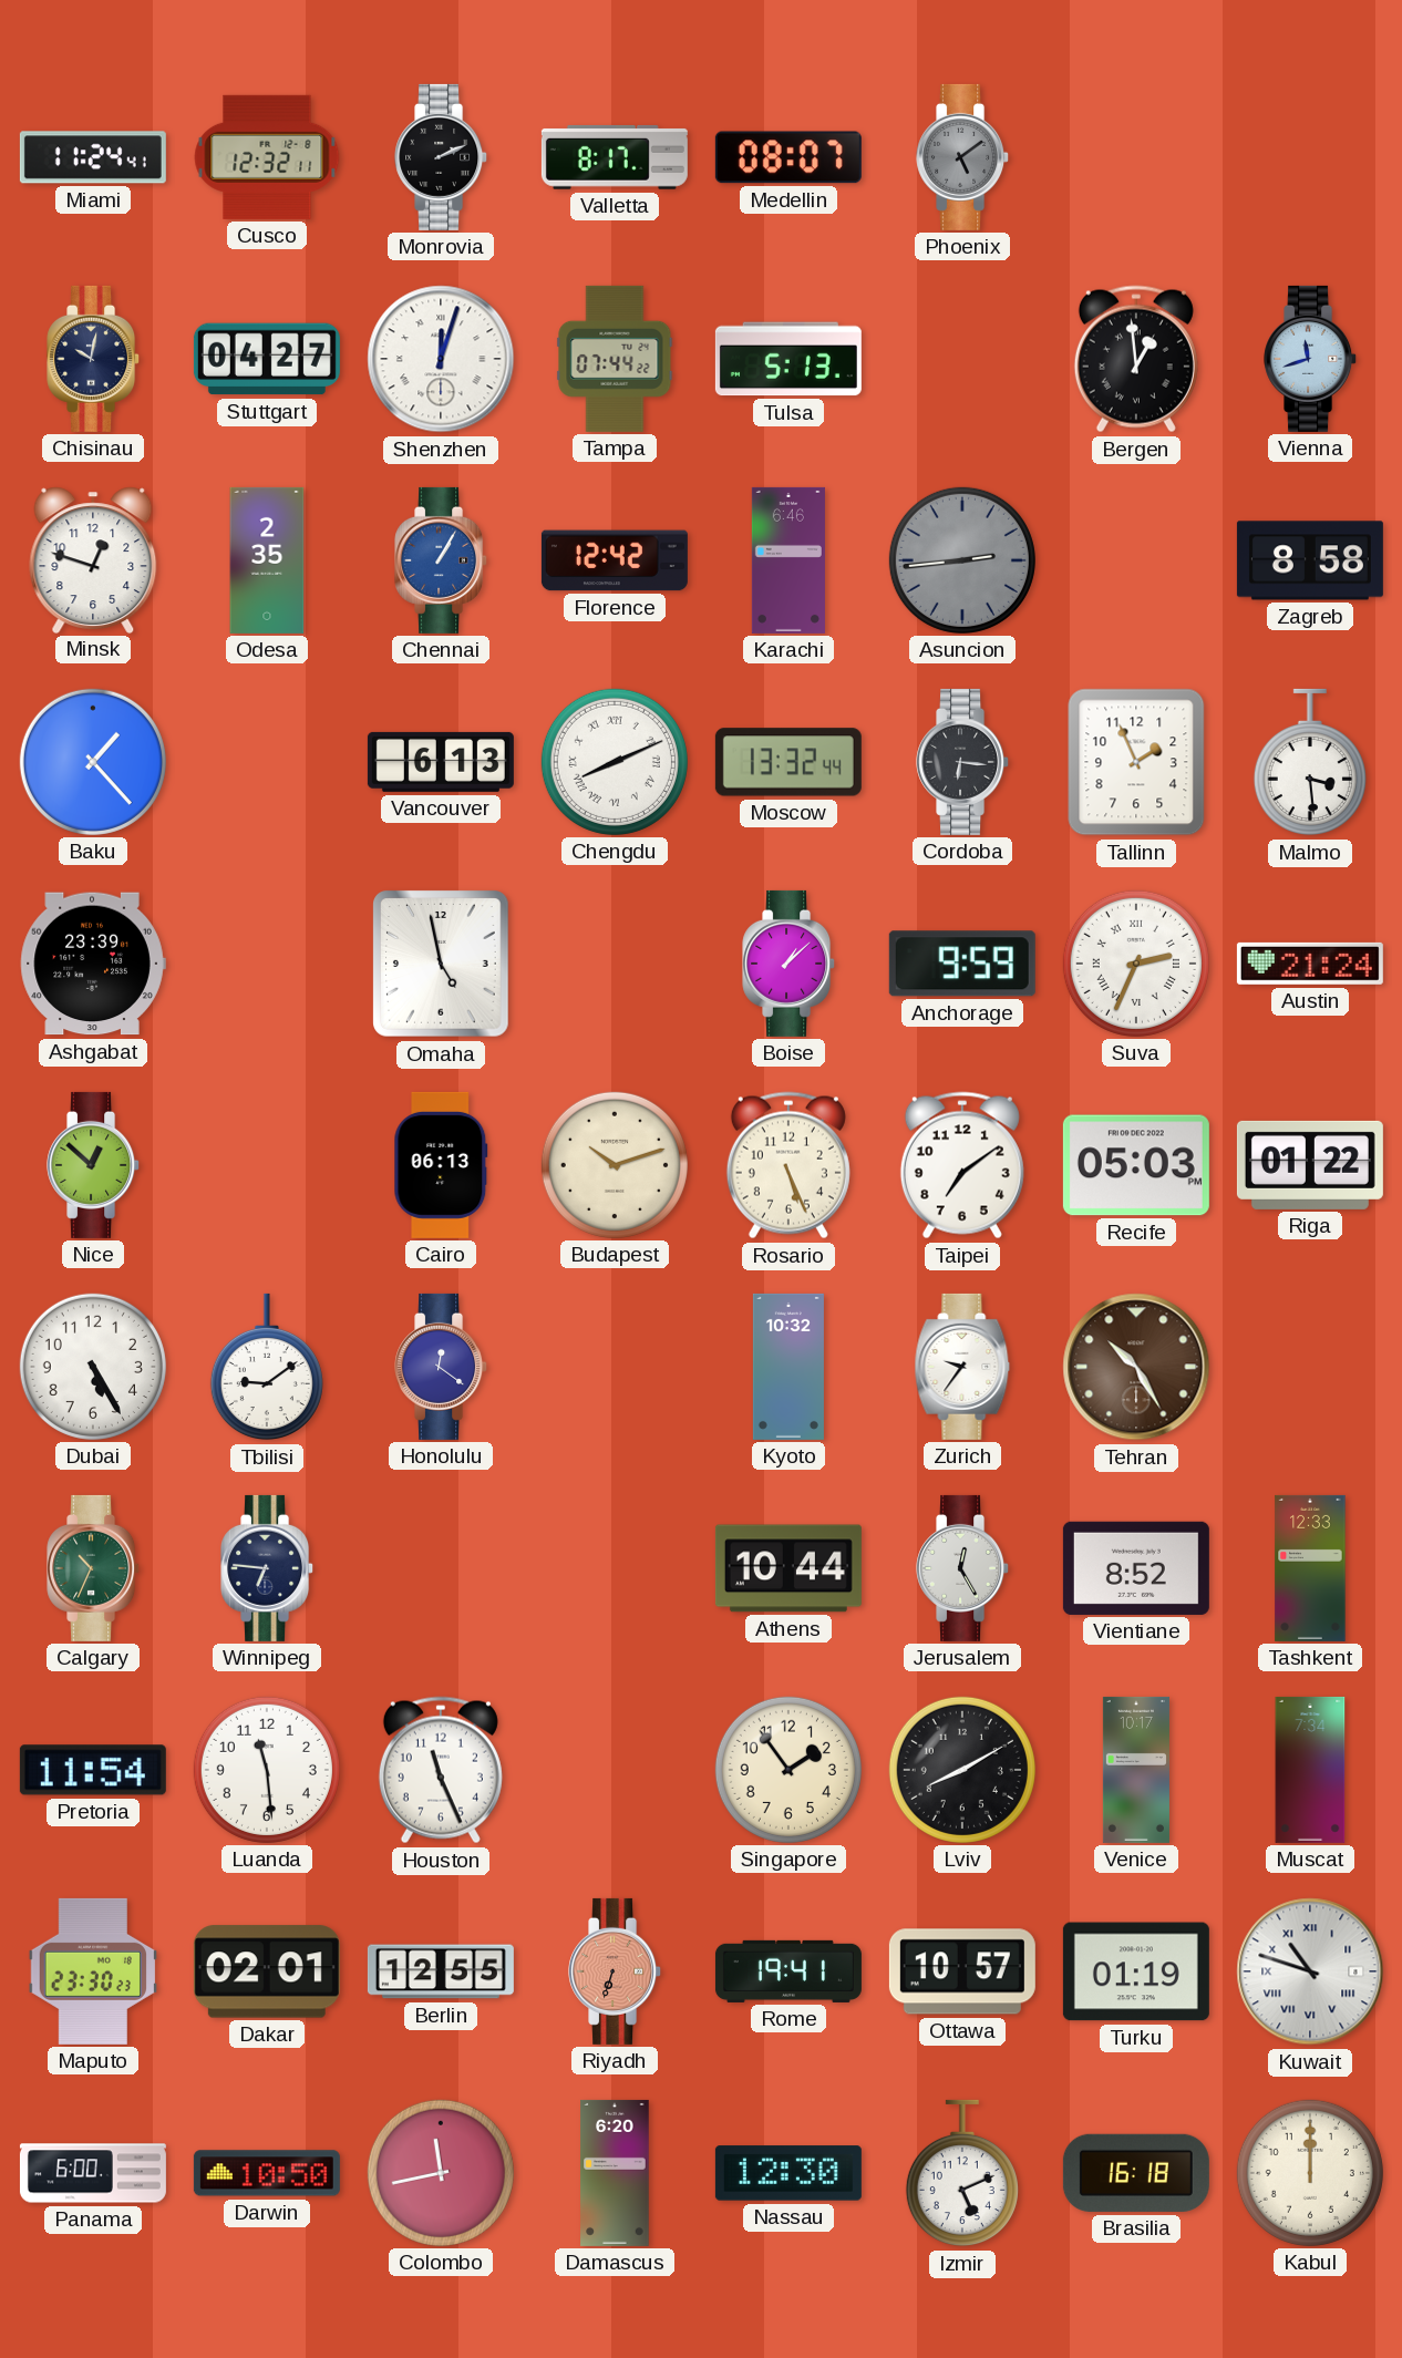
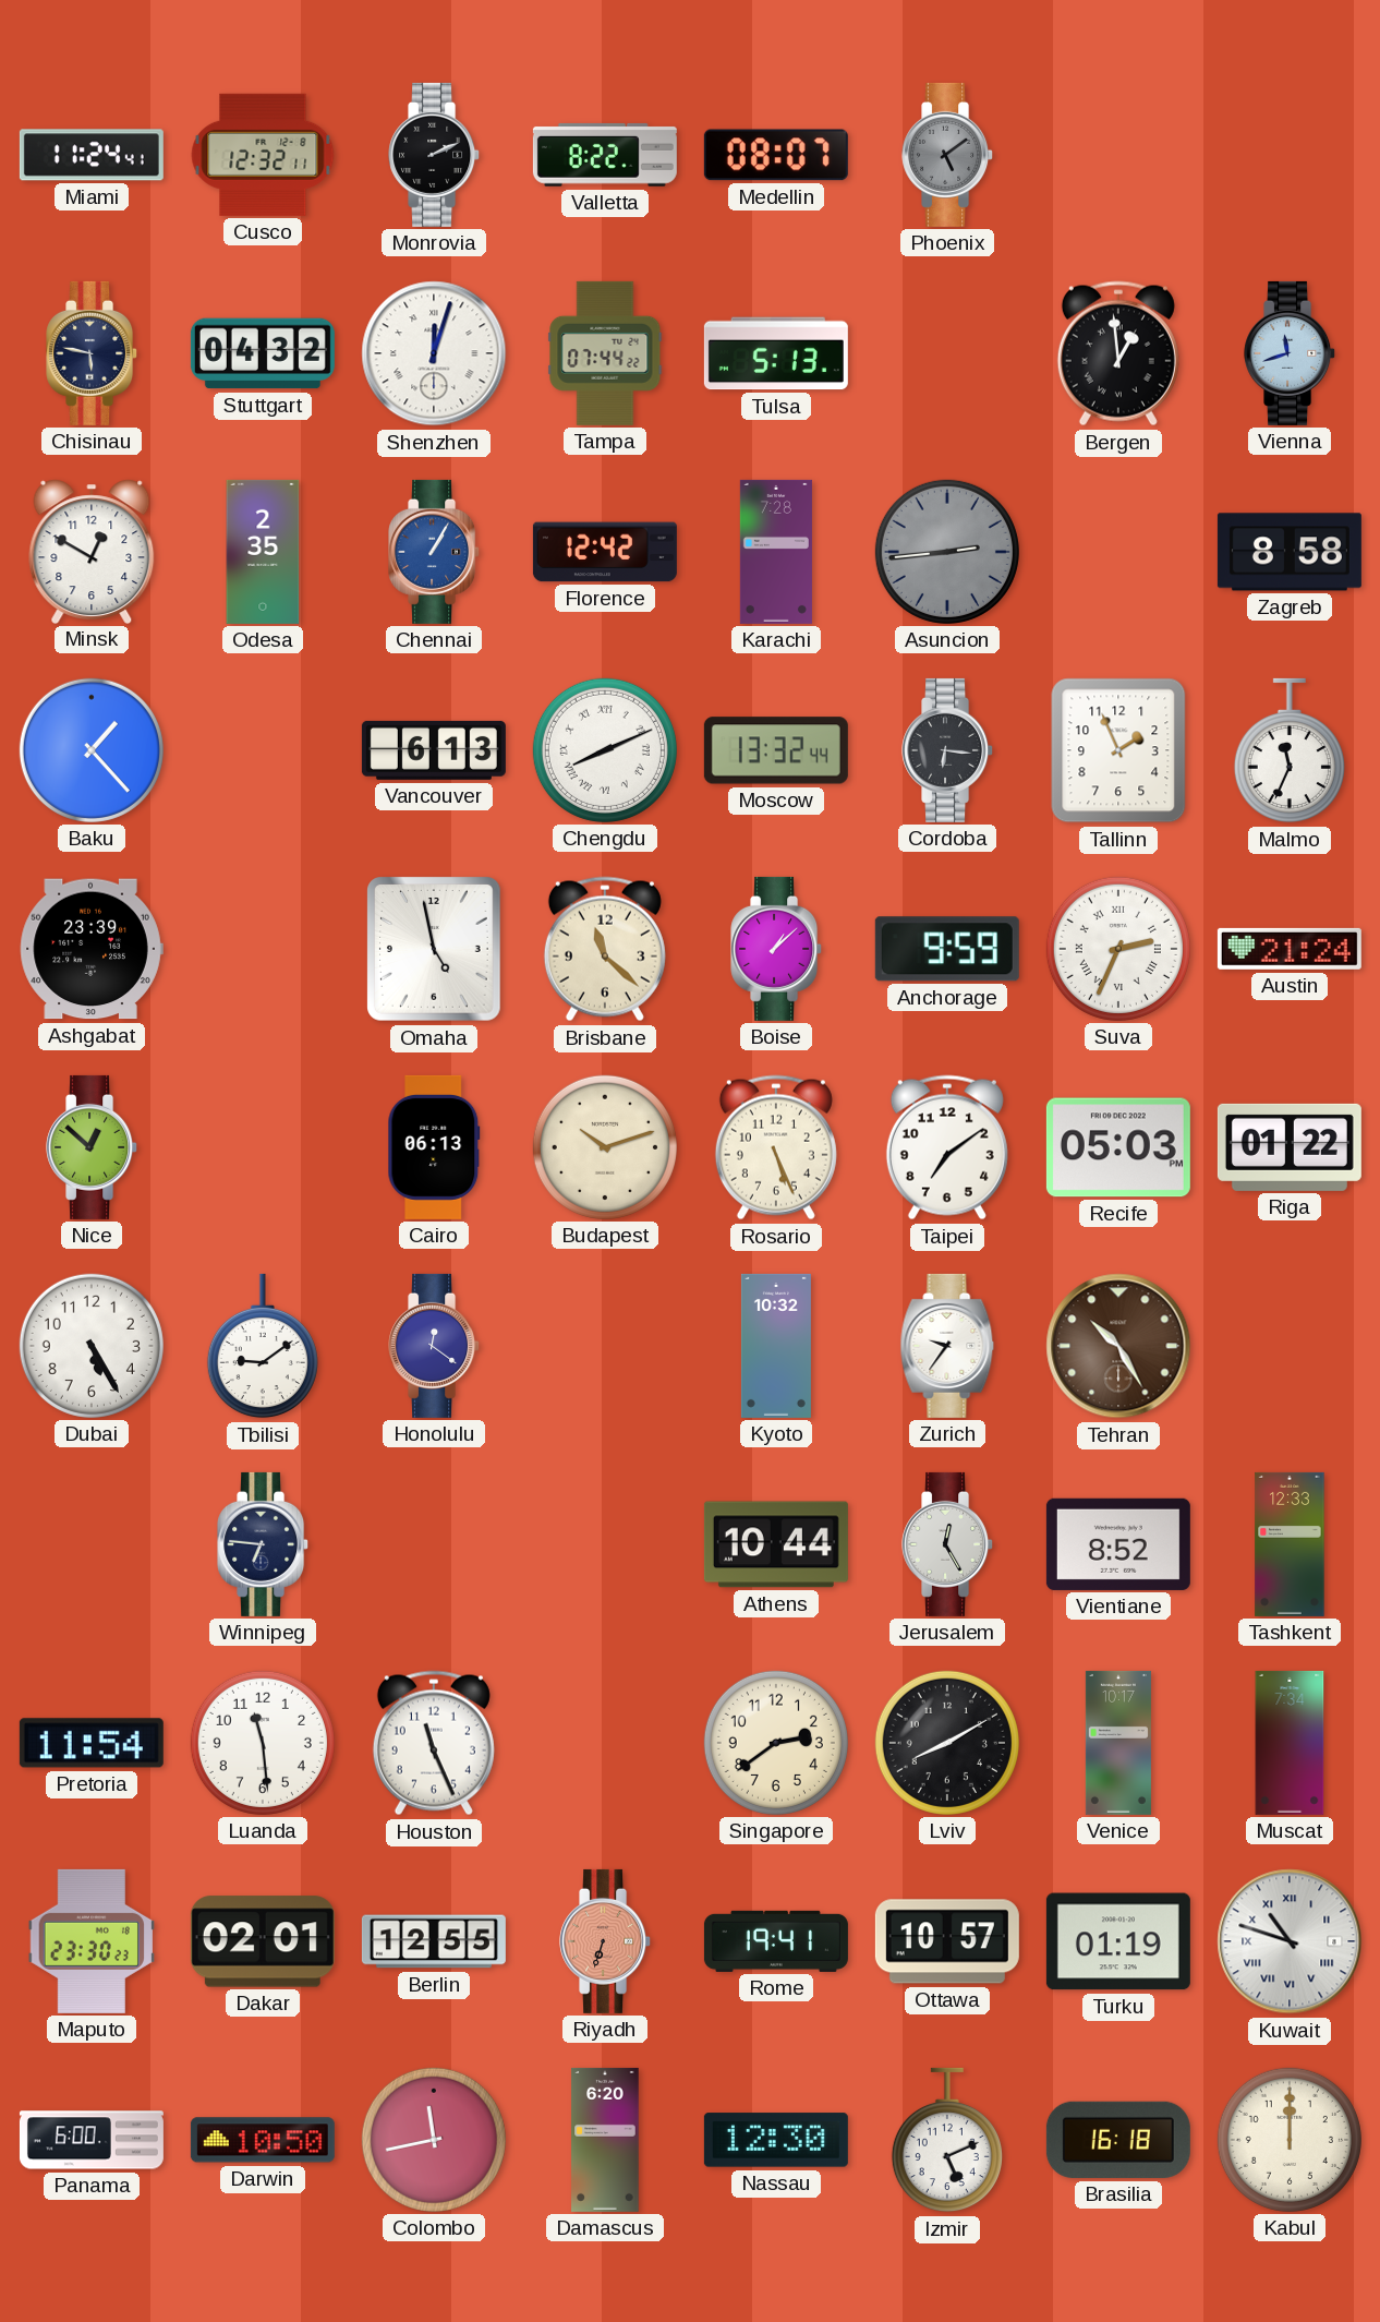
Valletta: 8:17 -> 8:22 (605, 155)
Chisinau: 10:02 -> 5:47 (93, 353)
Stuttgart: 04:27 -> 04:32 (263, 353)
Minsk: 12:48 -> 12:50 (92, 551)
Karachi: 6:46 -> 7:28 (776, 552)
Malmo: 3:29 -> 11:34 (1290, 750)
Brisbane: none -> 11:22 (605, 949)
Calgary: 10:34 -> none (94, 1568)
Singapore: 1:54 -> 2:39 (776, 1743)
